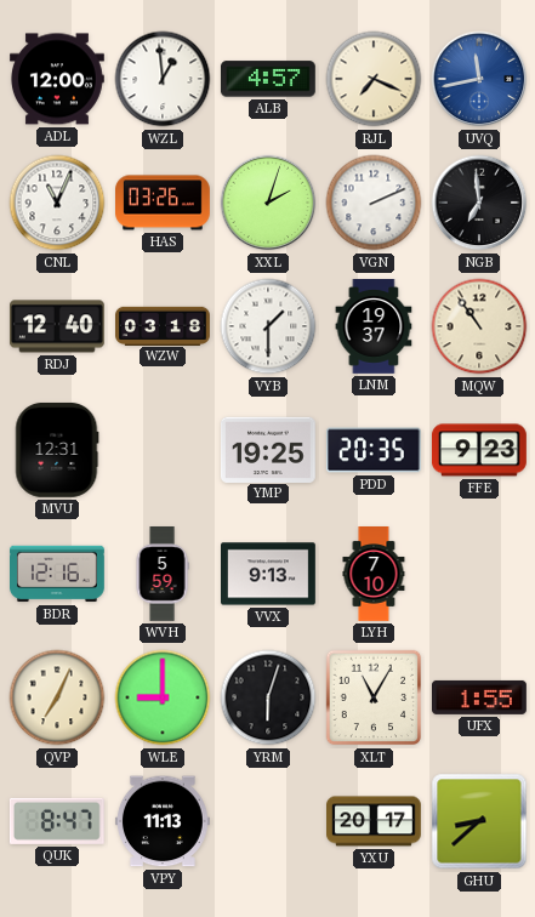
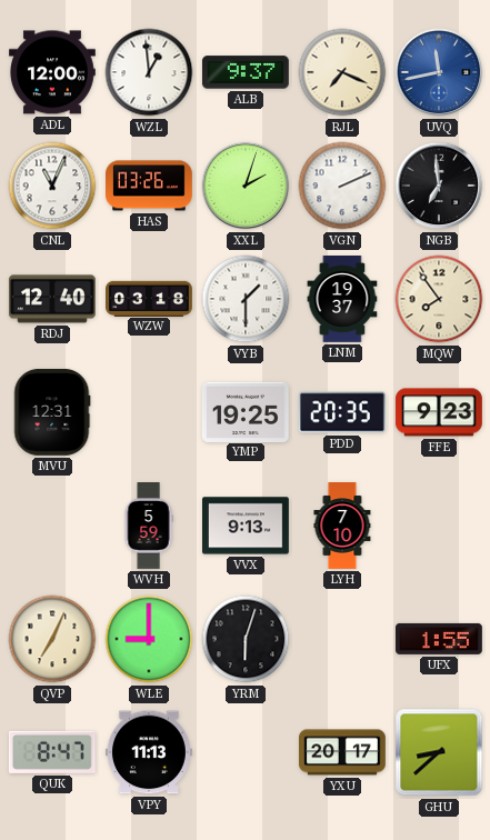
ALB: 4:57 -> 9:37 (246, 72)
MQW: 10:54 -> 7:54 (439, 299)
BDR: 12:16 -> none (58, 574)
XLT: 11:05 -> none (374, 697)
